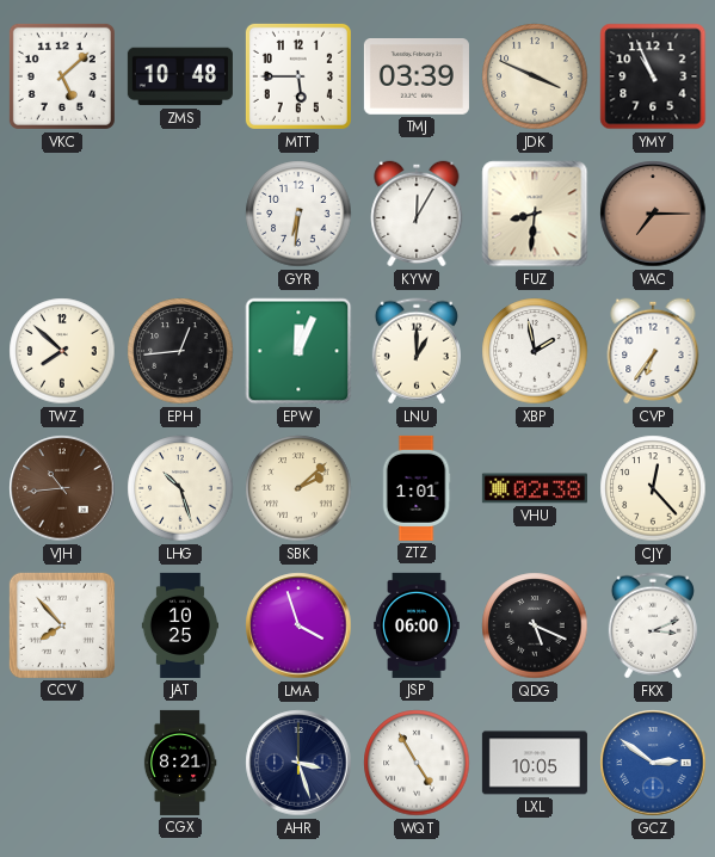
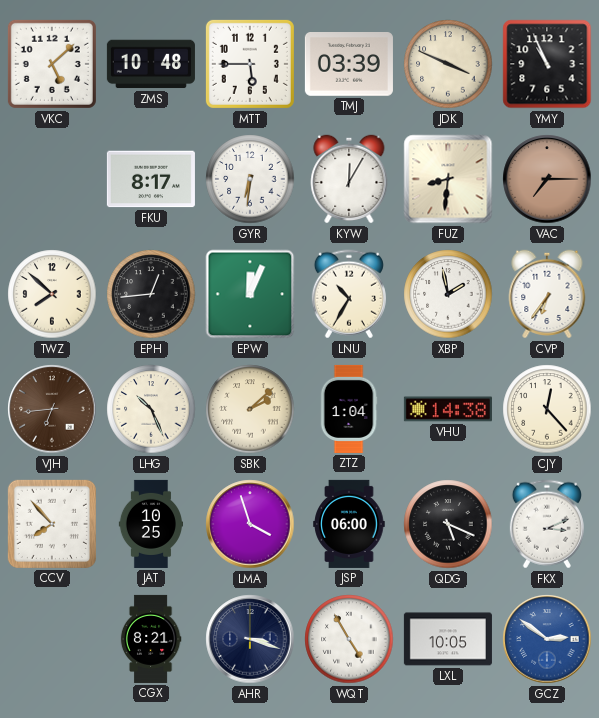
FKU: none -> 8:17 (151, 179)
LNU: 1:00 -> 10:35 (349, 294)
VJH: 10:44 -> 6:44 (52, 409)
LHG: 10:27 -> 10:26 (151, 409)
ZTZ: 1:01 -> 1:04 (349, 409)
VHU: 02:38 -> 14:38 (448, 409)
AHR: 3:27 -> 3:18 (250, 639)
